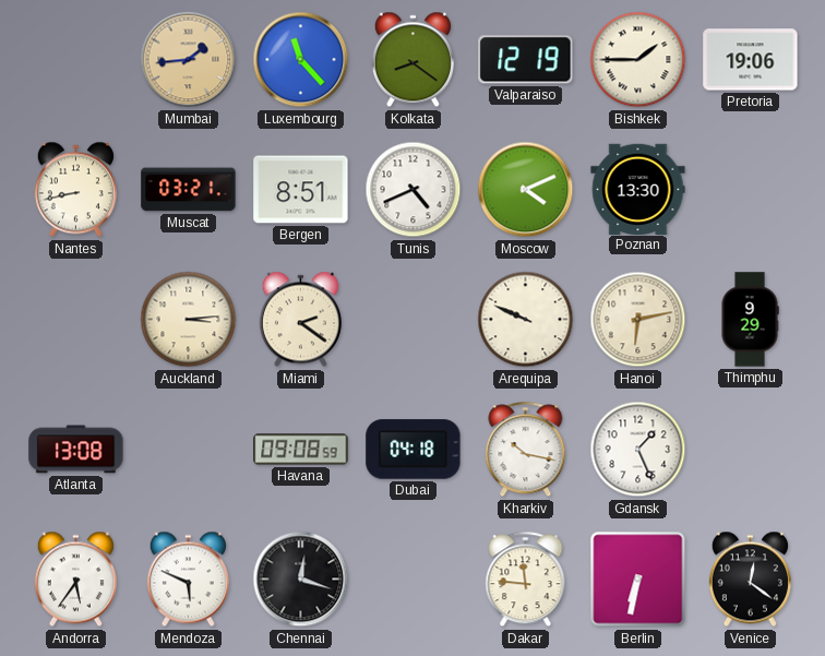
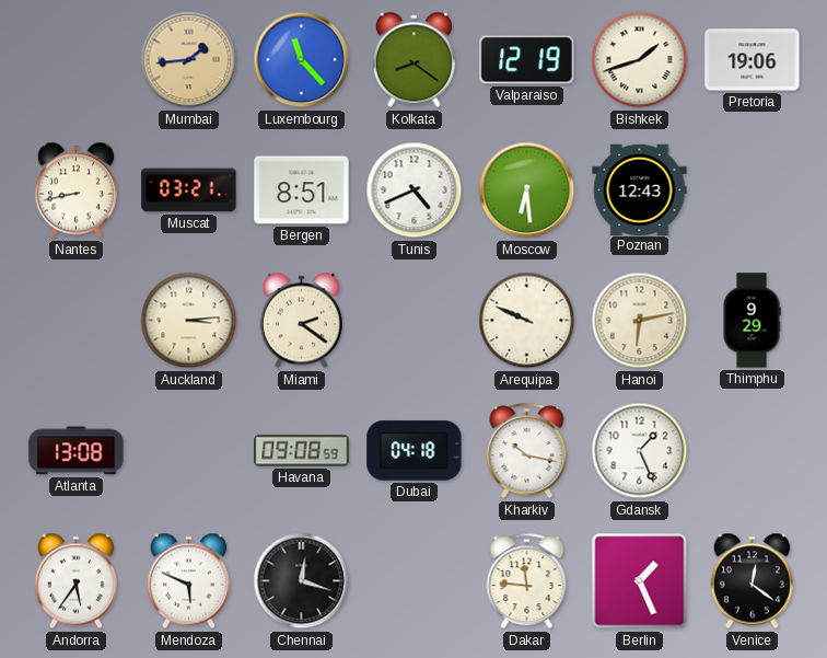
Bishkek: 1:45 -> 1:42 (640, 60)
Moscow: 4:11 -> 6:29 (527, 191)
Poznan: 13:30 -> 12:43 (640, 189)
Berlin: 6:32 -> 1:26 (640, 581)
